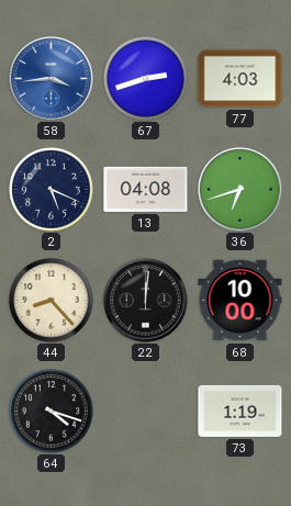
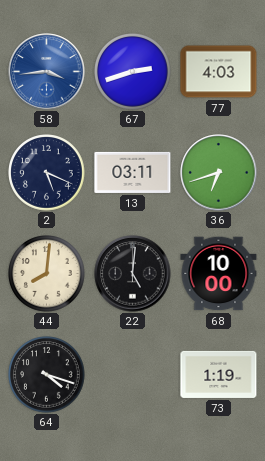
13: 04:08 -> 03:11 (133, 172)
44: 8:23 -> 8:01 (47, 274)
22: 12:01 -> 5:01 (133, 274)
